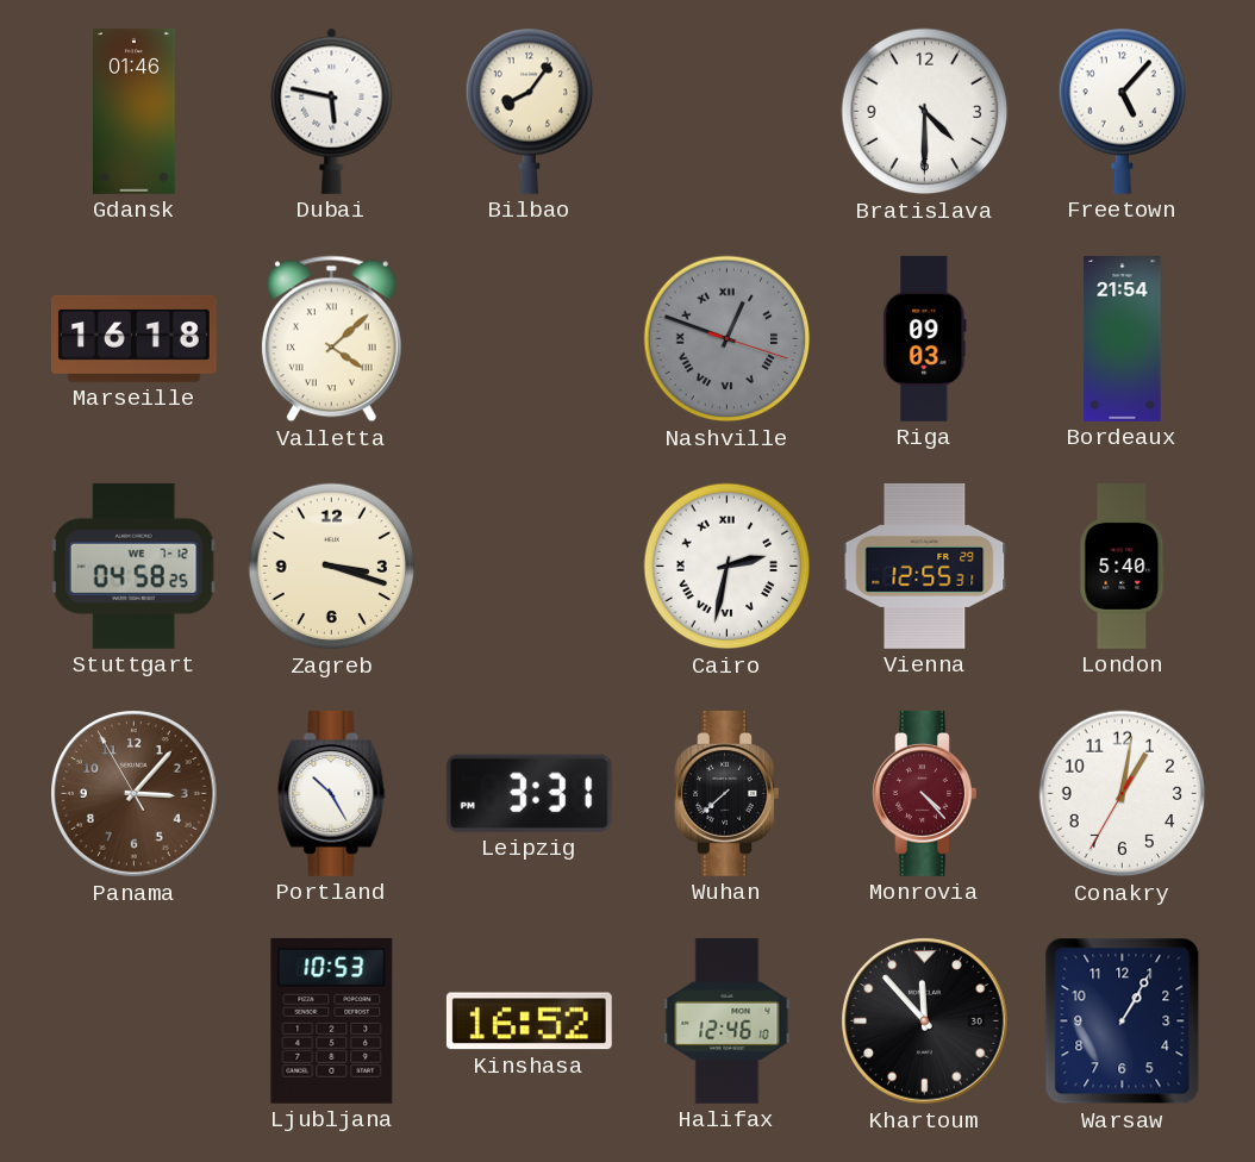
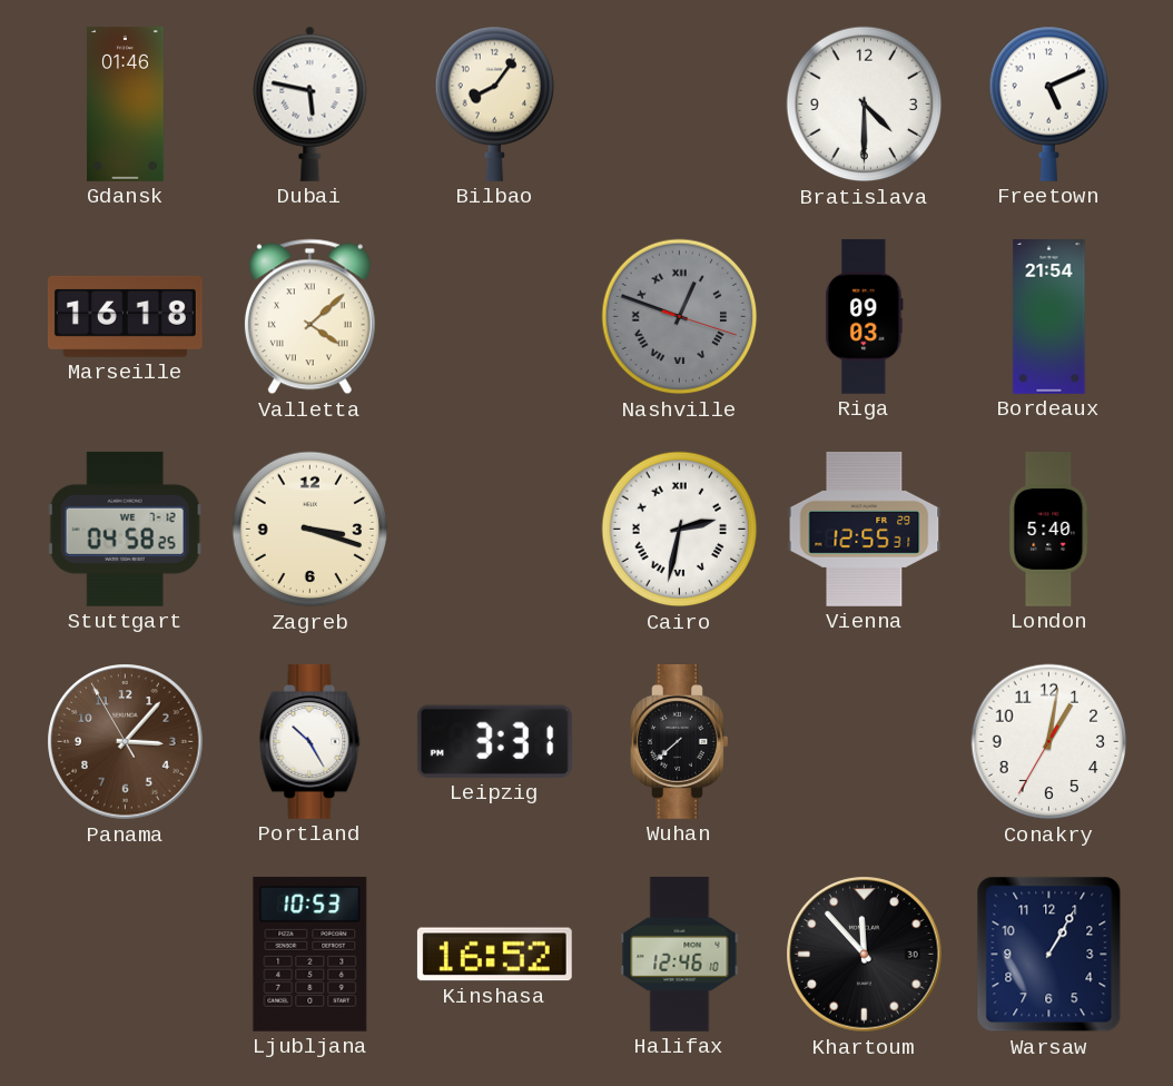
Freetown: 5:07 -> 5:11 (1049, 103)
Monrovia: 4:23 -> none (925, 793)
